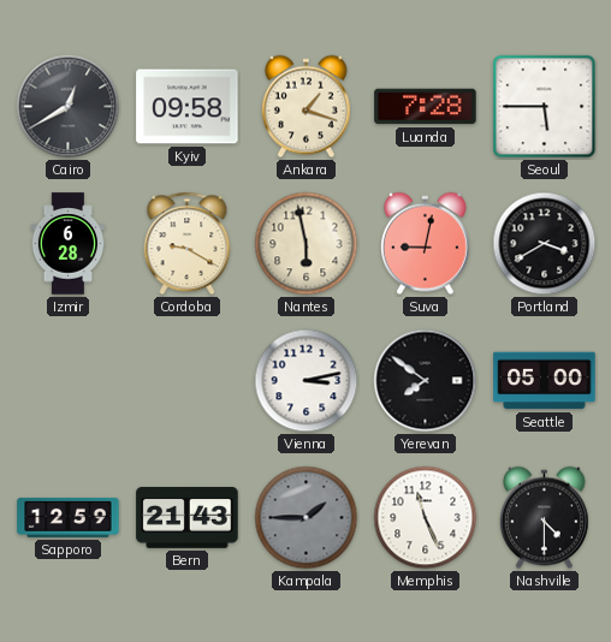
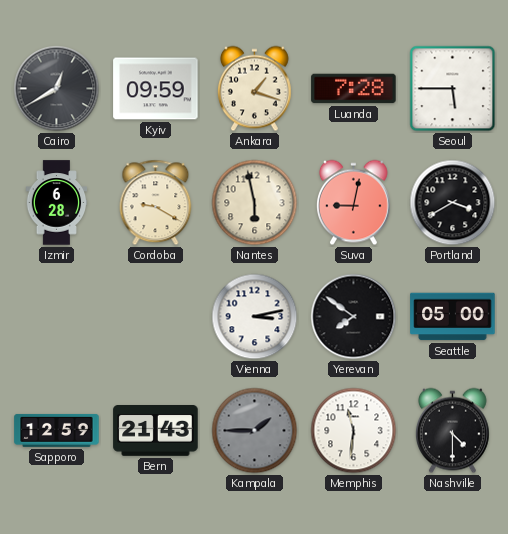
Kyiv: 09:58 -> 09:59 (156, 89)
Memphis: 11:26 -> 11:31 (354, 431)
